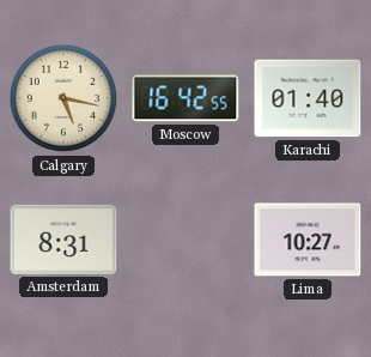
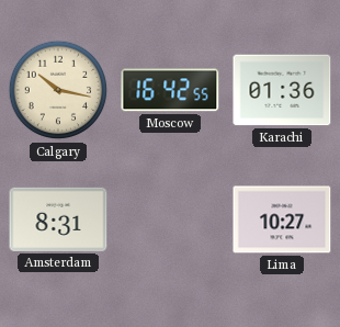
Calgary: 5:17 -> 10:17 (58, 90)
Karachi: 01:40 -> 01:36 (282, 90)
